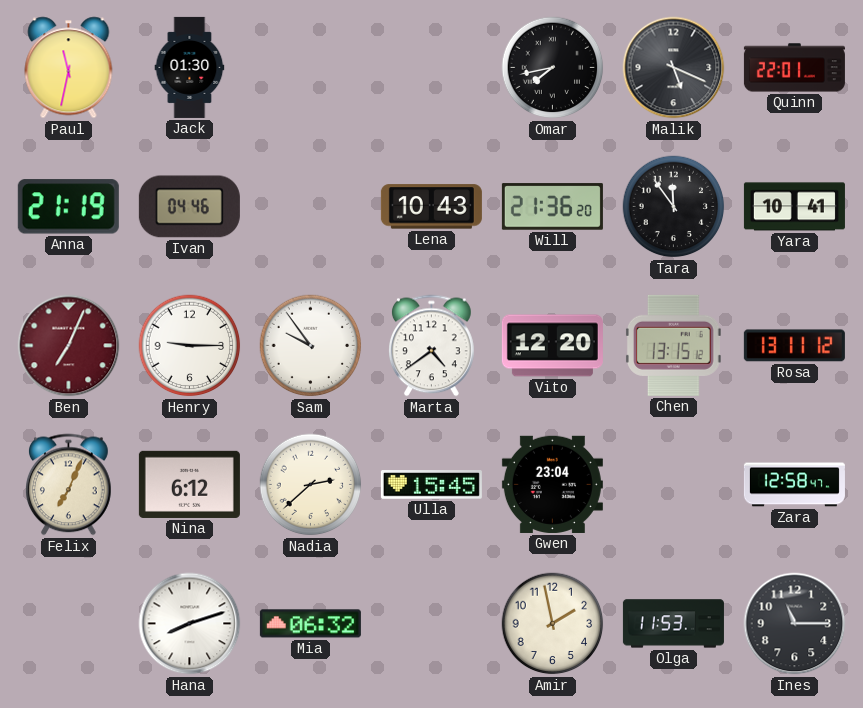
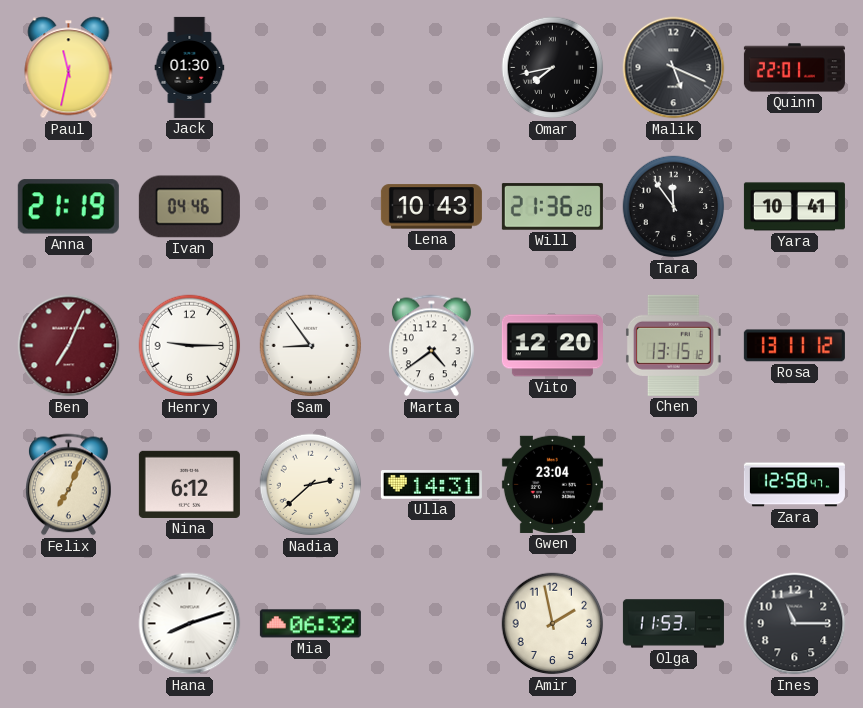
Sam: 9:54 -> 8:54 (311, 346)
Ulla: 15:45 -> 14:31 (431, 485)
